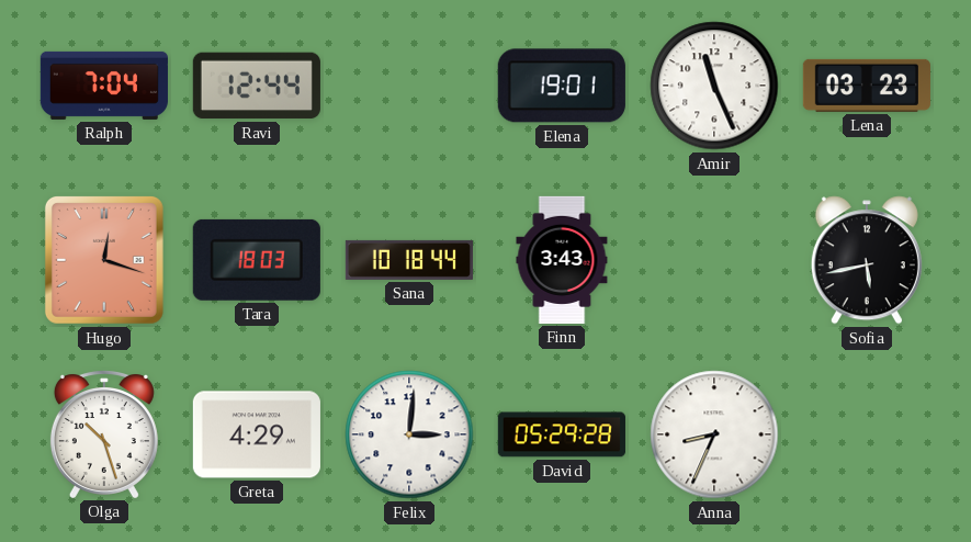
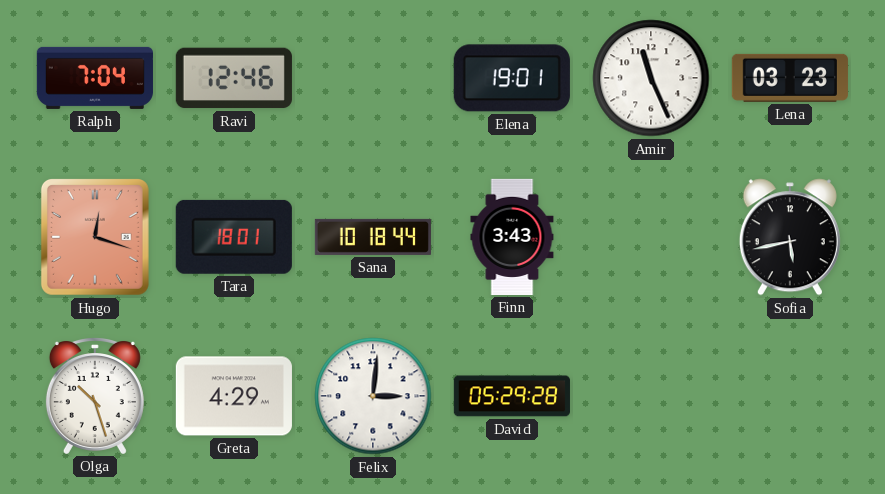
Ravi: 12:44 -> 12:46 (234, 78)
Tara: 18:03 -> 18:01 (234, 237)
Anna: 8:34 -> none (714, 434)
